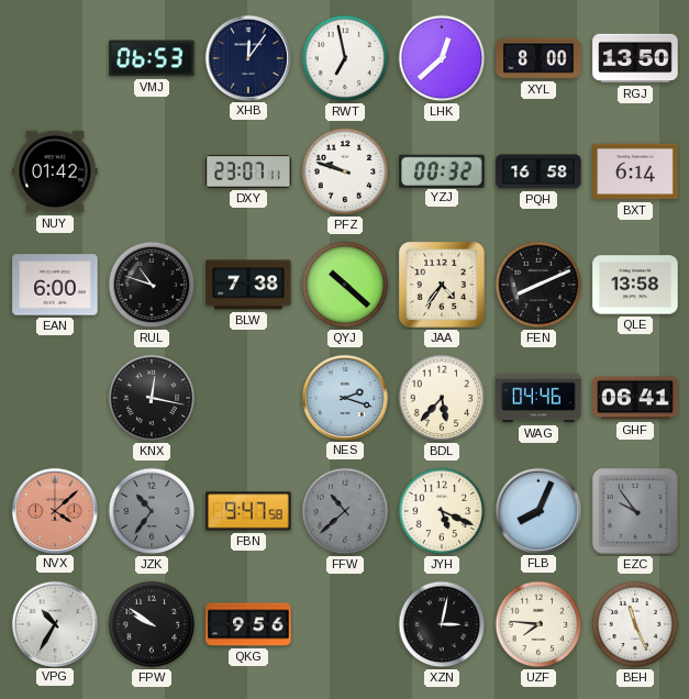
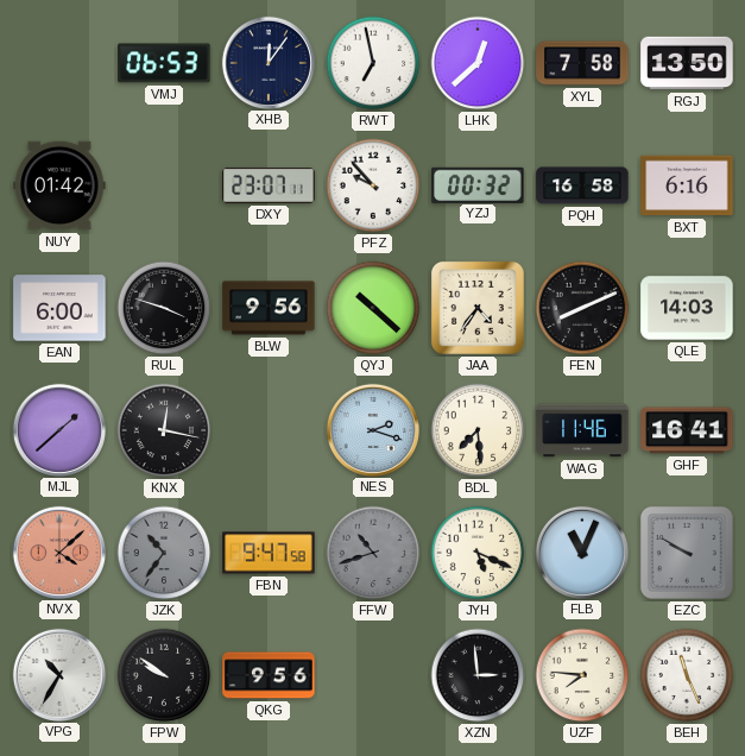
XYL: 8:00 -> 7:58 (582, 63)
PFZ: 9:48 -> 9:53 (373, 185)
BXT: 6:14 -> 6:16 (687, 185)
RUL: 10:48 -> 3:48 (164, 308)
BLW: 7:38 -> 9:56 (269, 308)
QLE: 13:58 -> 14:03 (687, 308)
MJL: none -> 1:38 (58, 429)
BDL: 5:37 -> 7:29 (478, 430)
WAG: 04:46 -> 11:46 (582, 430)
GHF: 06:41 -> 16:41 (687, 430)
FFW: 10:38 -> 10:42 (373, 553)
FLB: 8:04 -> 11:04 (581, 552)
EZC: 9:54 -> 9:50 (687, 553)
XZN: 3:02 -> 2:59 (478, 675)
